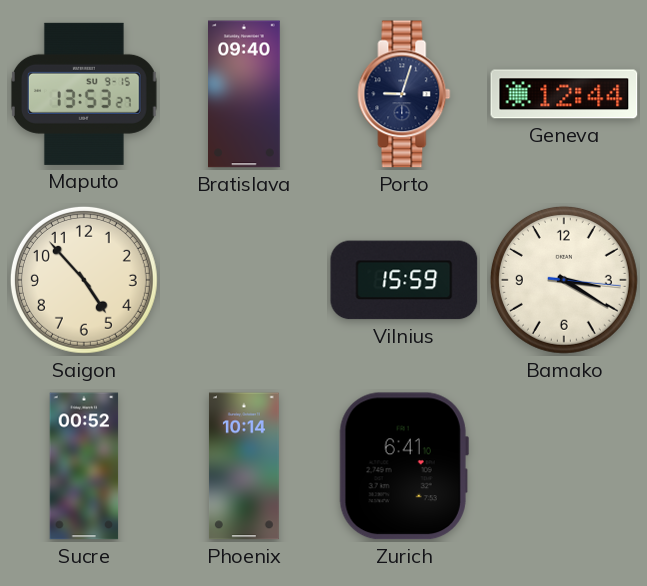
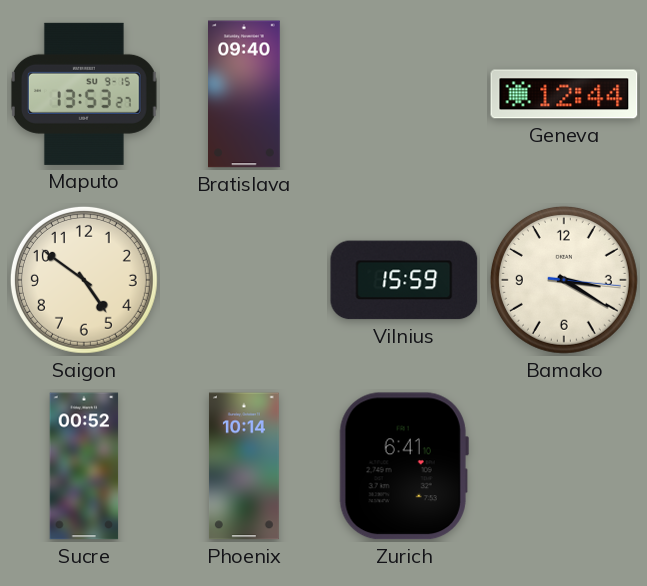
Porto: 9:03 -> none (404, 94)
Saigon: 4:53 -> 4:51 (84, 280)
